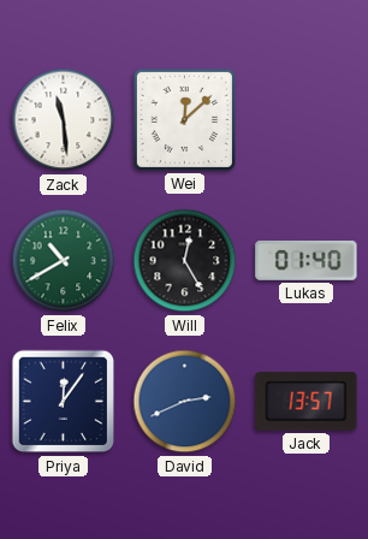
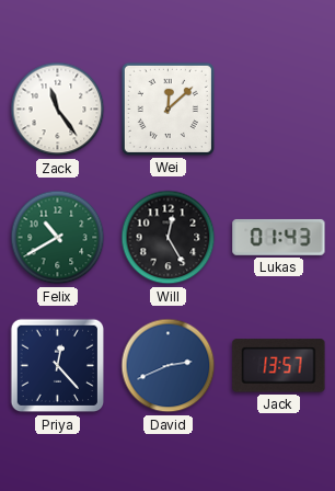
Zack: 11:29 -> 11:24 (58, 110)
Lukas: 01:40 -> 01:43 (279, 237)
Priya: 12:06 -> 12:23 (58, 366)
